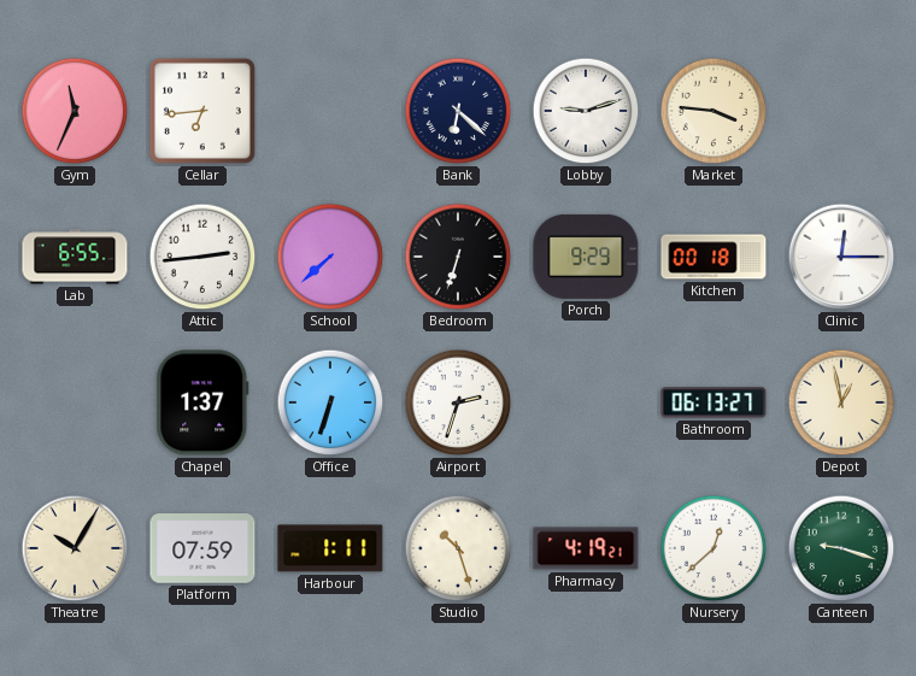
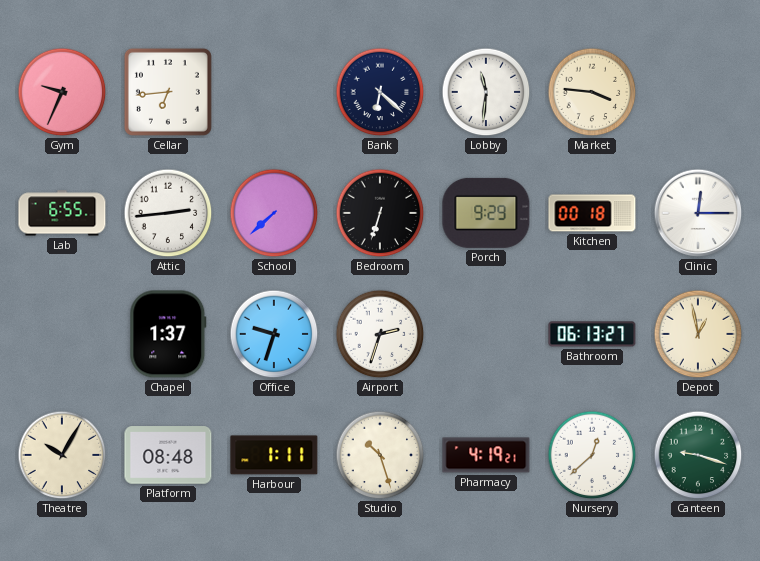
Gym: 11:34 -> 9:34 (62, 92)
Lobby: 9:12 -> 11:31 (486, 92)
Office: 6:33 -> 9:33 (274, 334)
Platform: 07:59 -> 08:48 (168, 455)
